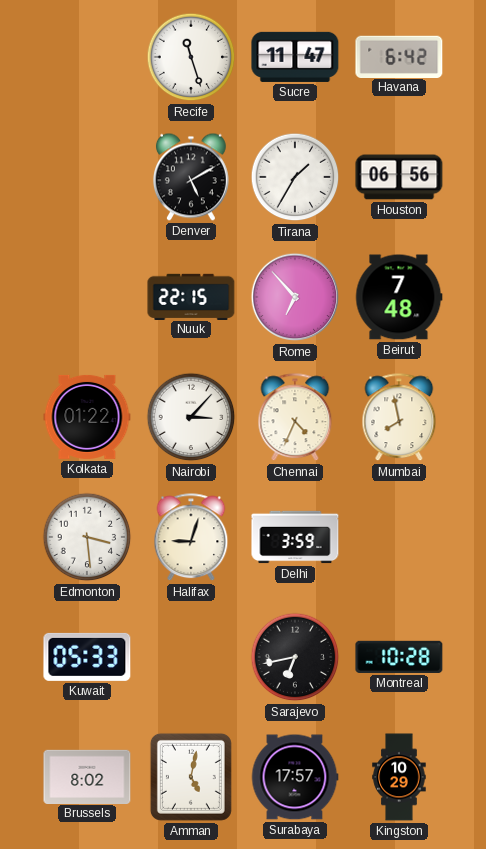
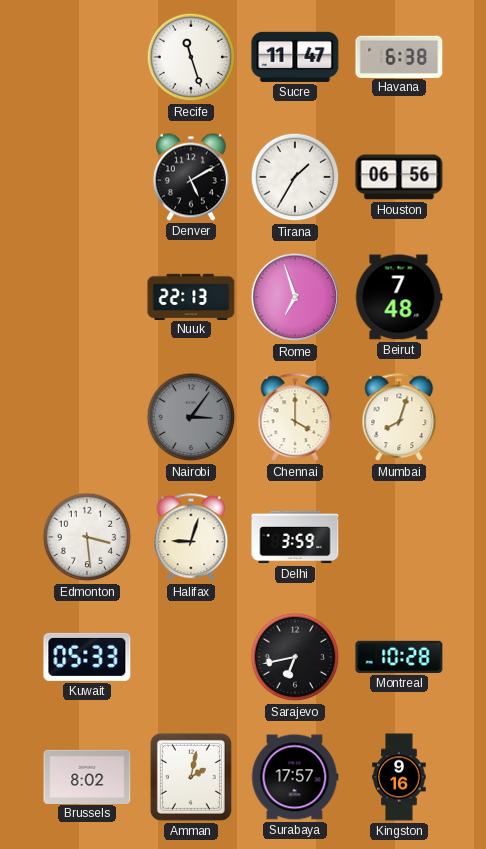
Havana: 6:42 -> 6:38 (399, 56)
Nuuk: 22:15 -> 22:13 (191, 296)
Rome: 6:53 -> 6:57 (295, 297)
Kolkata: 01:22 -> none (87, 417)
Nairobi: 3:07 -> 3:06 (191, 417)
Nairobi dial: white -> grey (191, 417)
Chennai: 4:34 -> 4:00 (295, 418)
Mumbai: 7:58 -> 8:03 (399, 418)
Amman: 5:02 -> 2:02 (191, 777)
Kingston: 10:29 -> 9:16 (399, 777)
